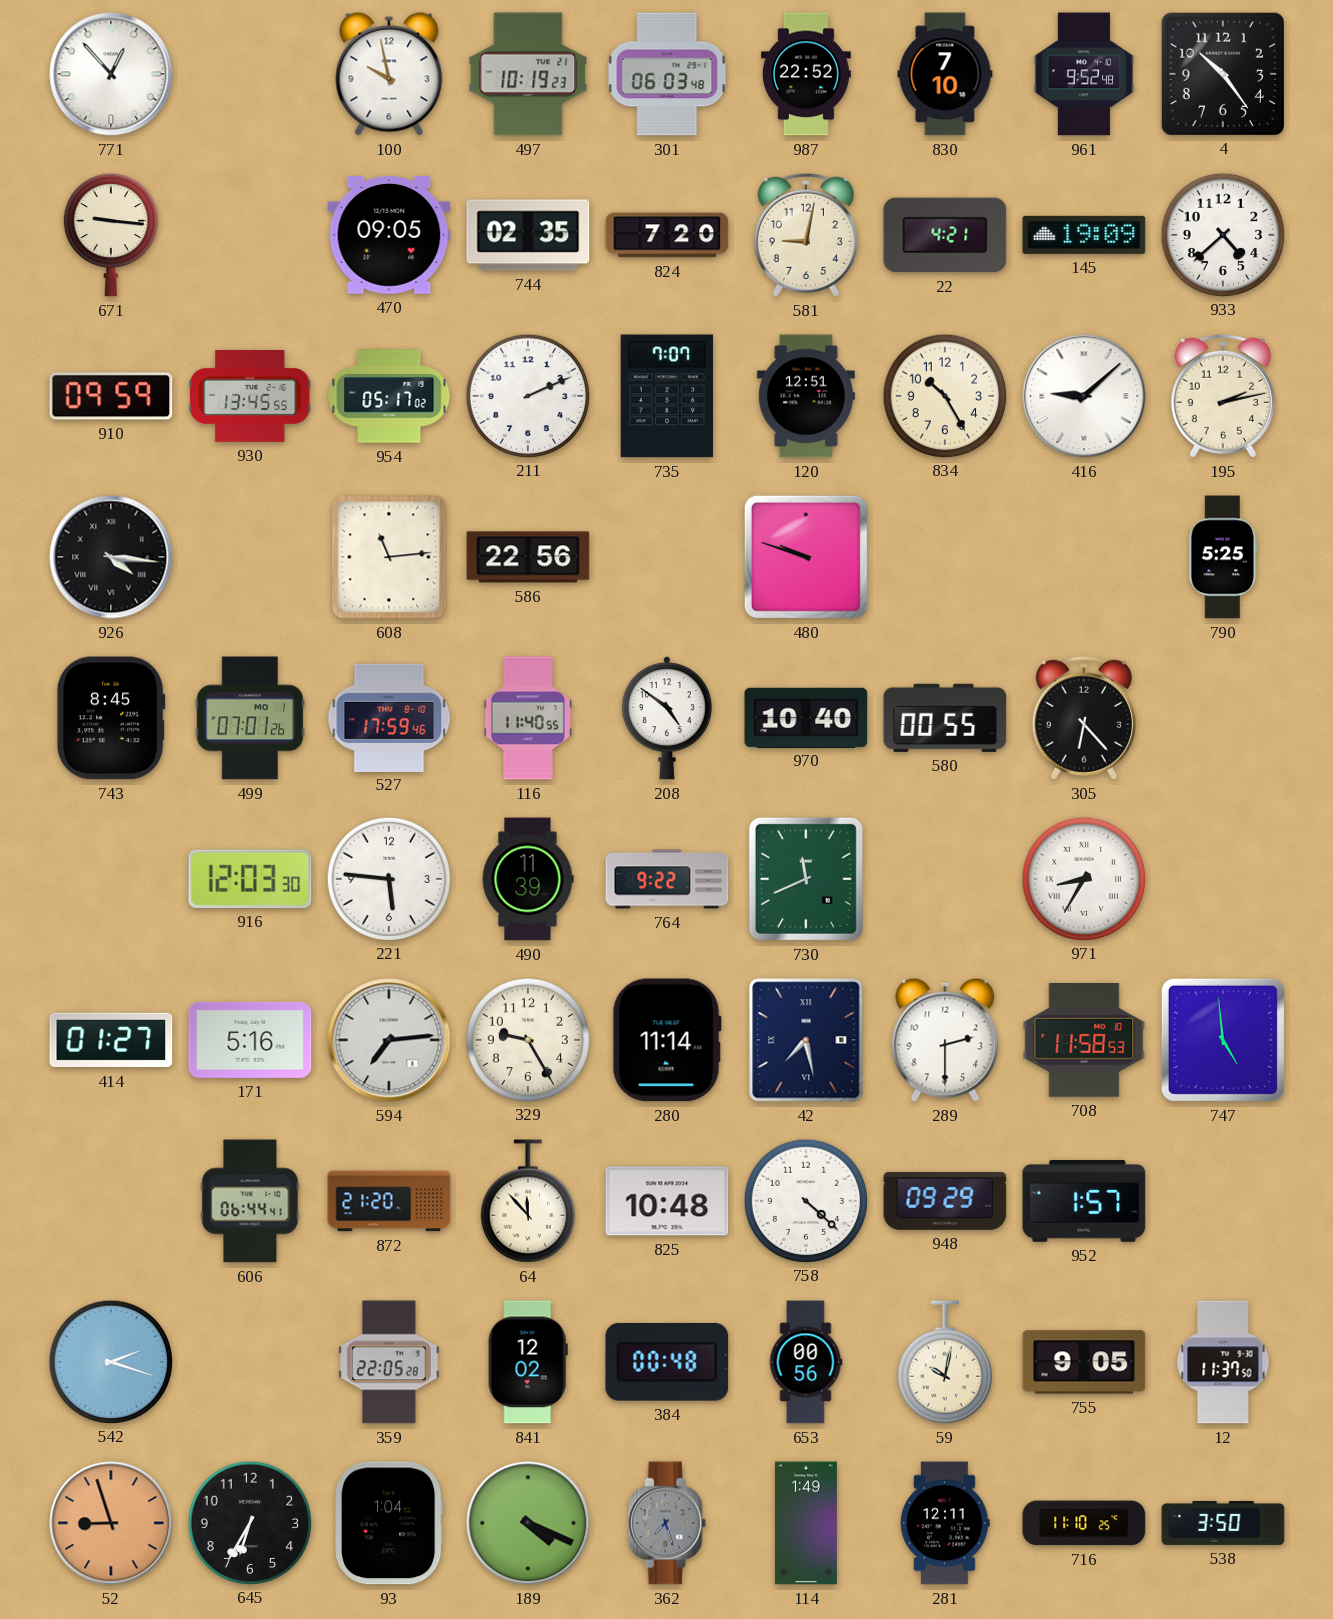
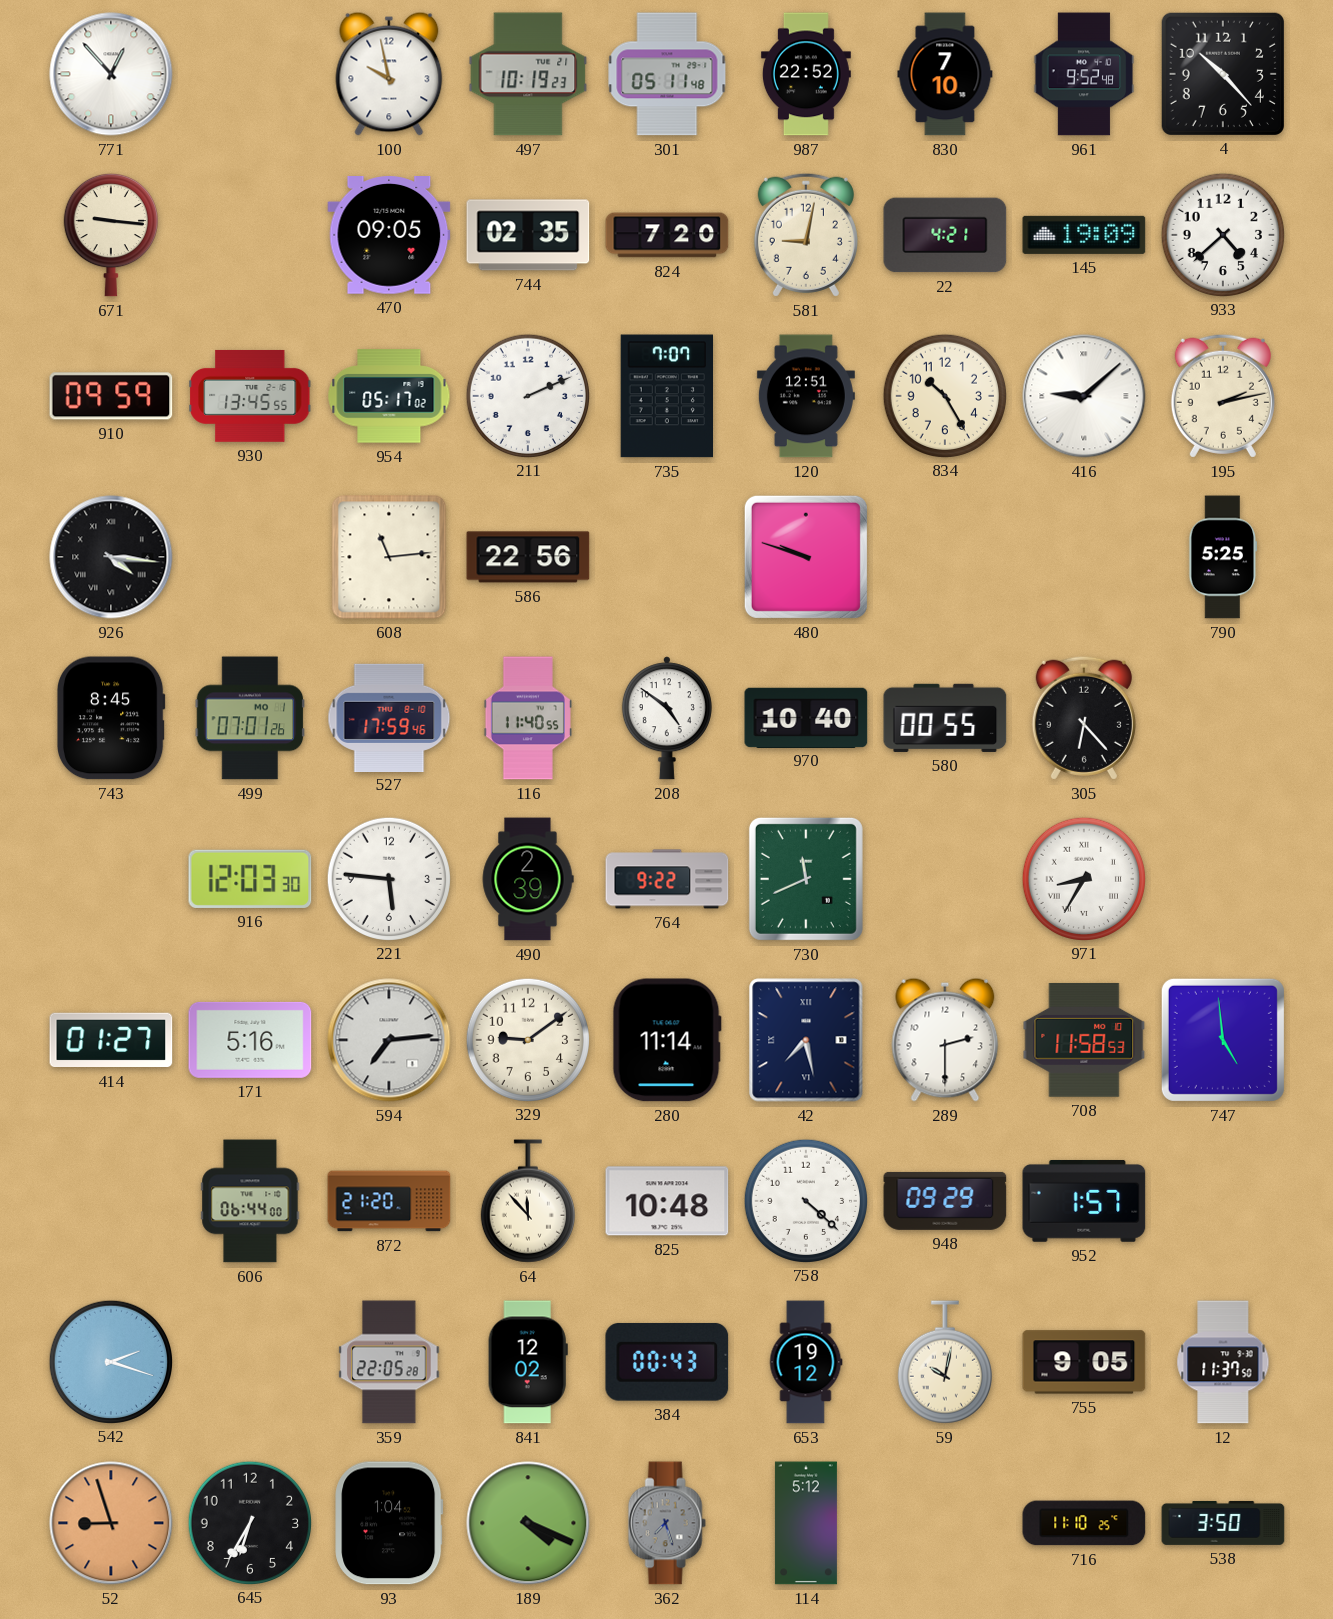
301: 06:03 -> 05:11 (667, 74)
4: 10:24 -> 10:23 (1222, 73)
490: 11:39 -> 2:39 (528, 879)
329: 9:25 -> 9:09 (527, 1039)
606: 06:44:41 -> 06:44:00 (250, 1201)
384: 00:48 -> 00:43 (667, 1362)
653: 00:56 -> 19:12 (806, 1362)
114: 1:49 -> 5:12 (806, 1523)
281: 12:11 -> none (945, 1523)
